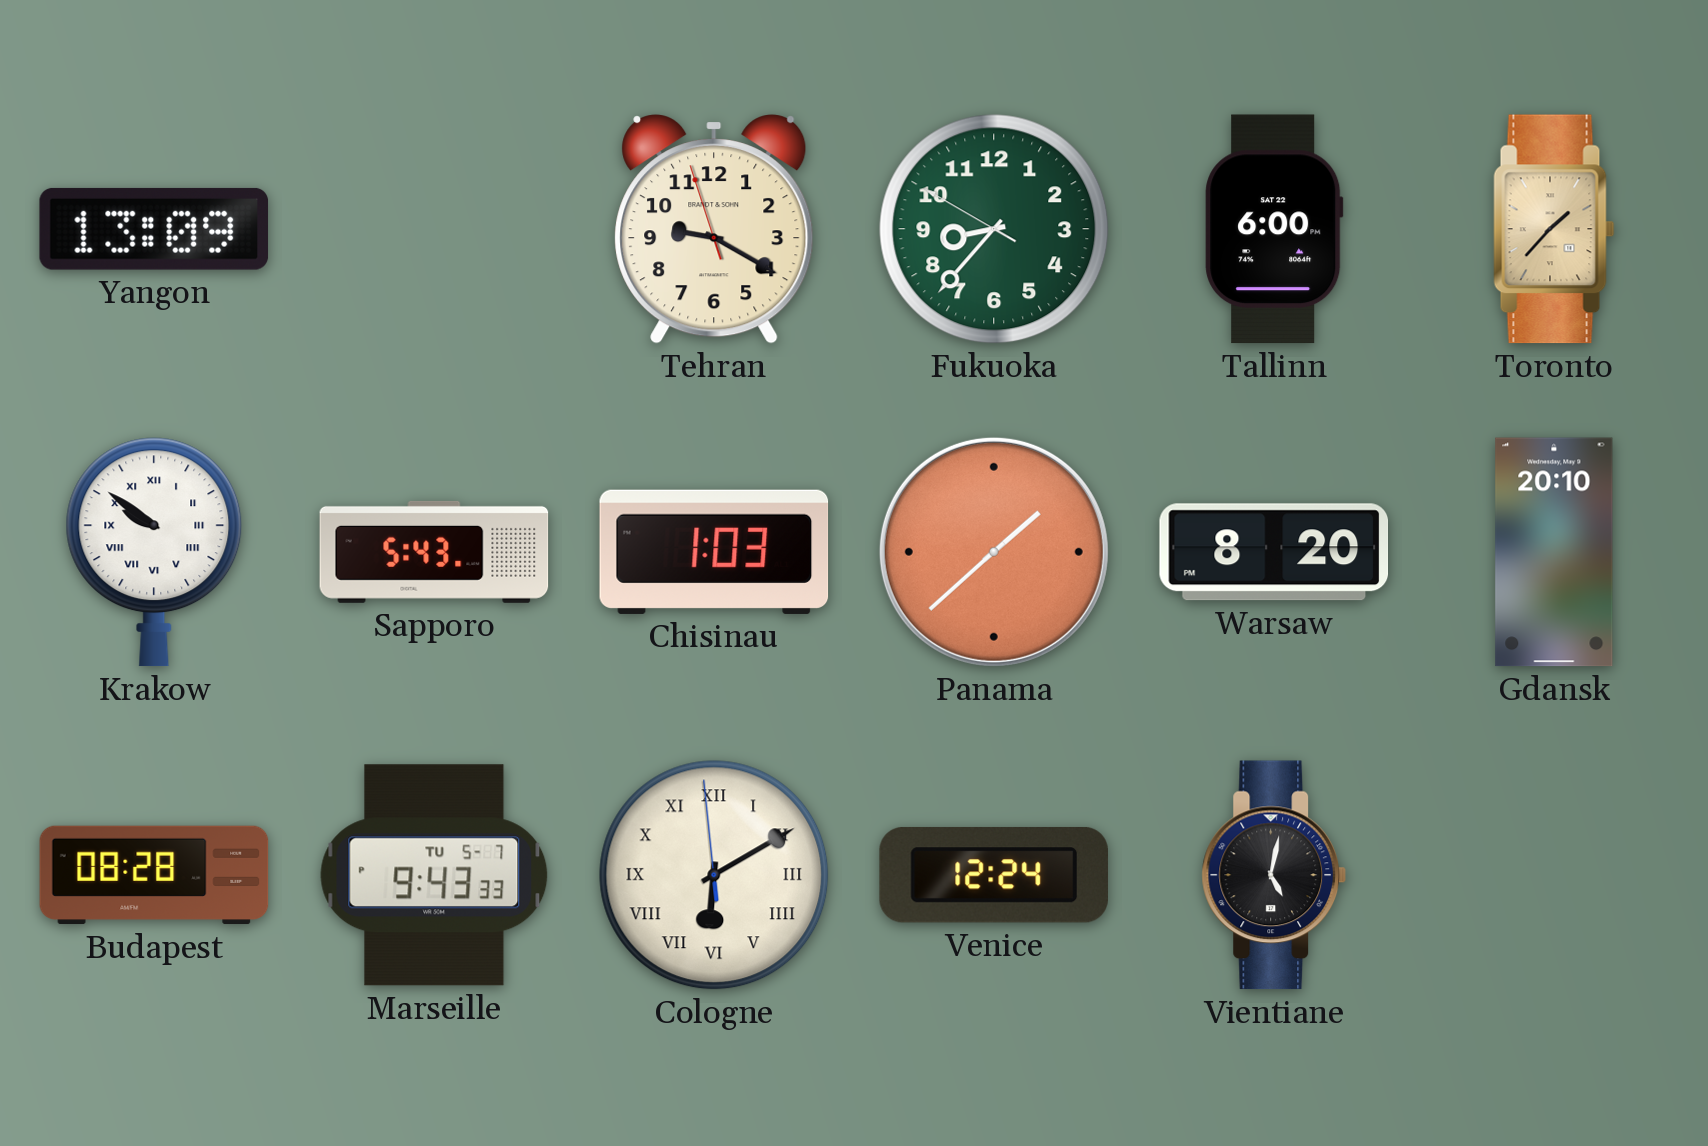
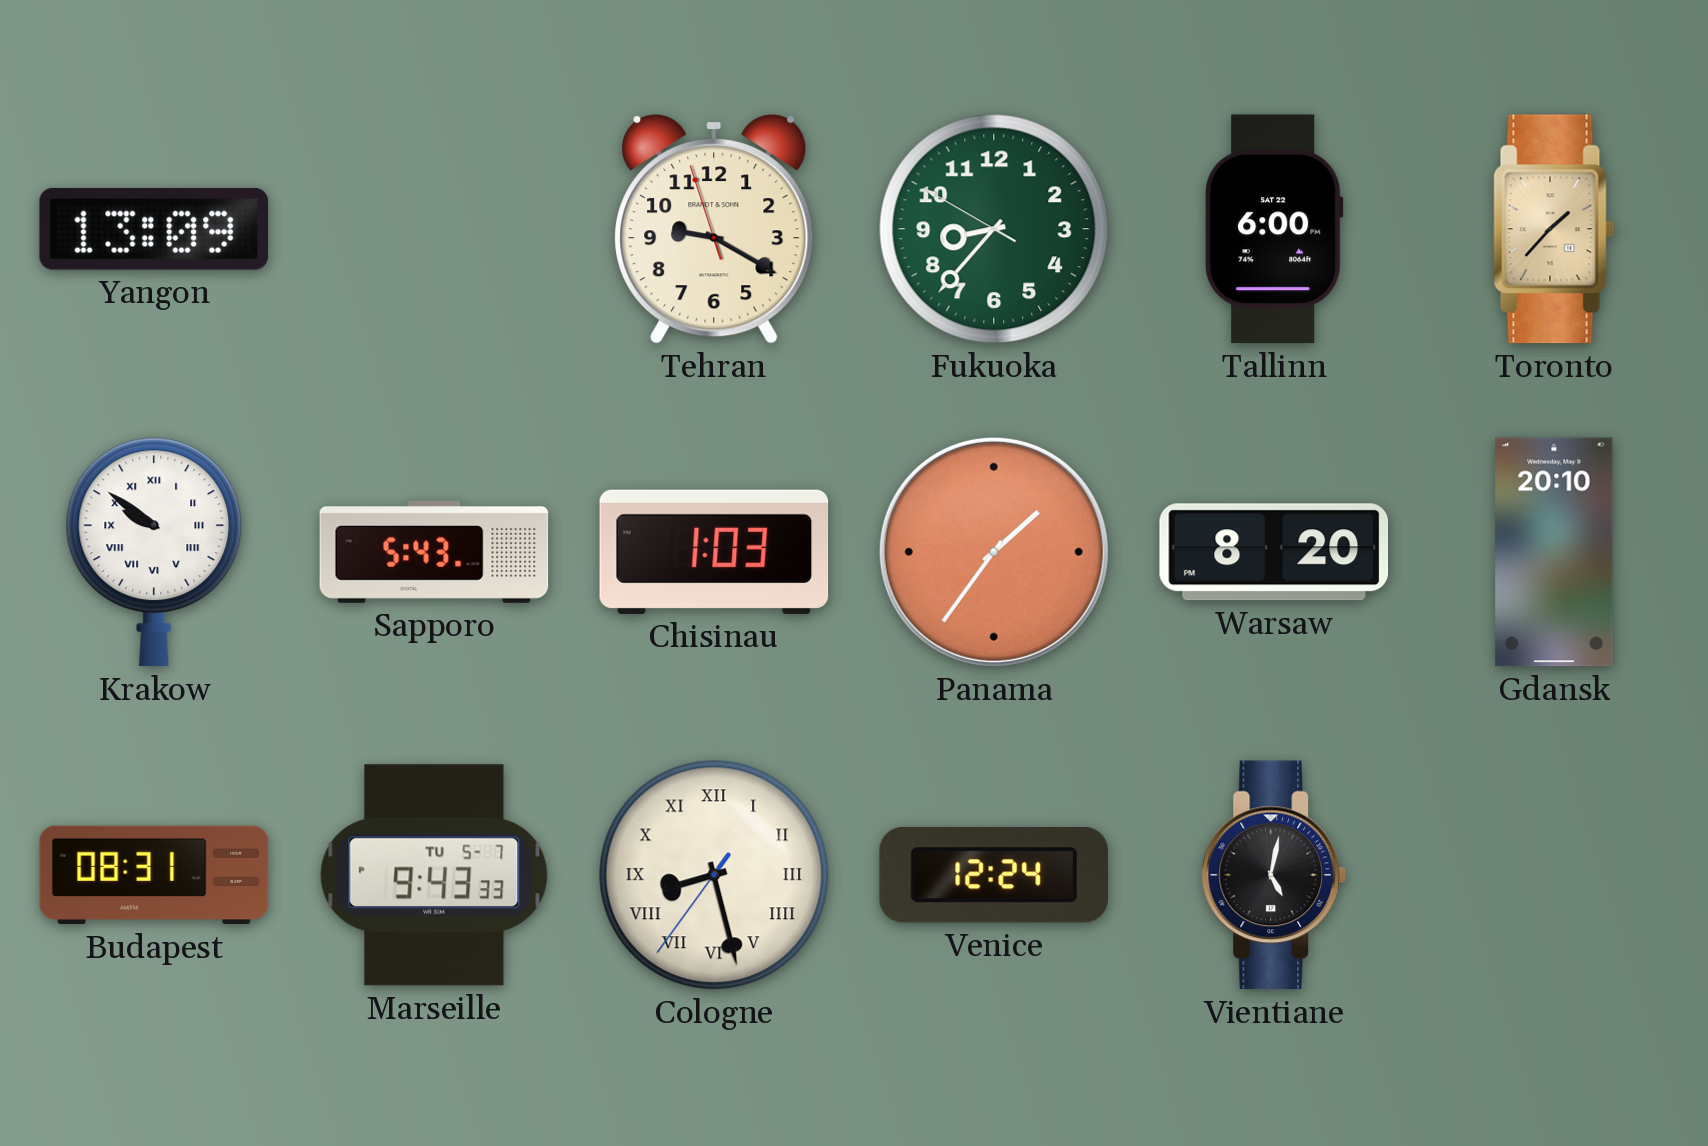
Panama: 1:38 -> 1:36 (994, 552)
Budapest: 08:28 -> 08:31 (154, 875)
Cologne: 6:09 -> 8:27 (714, 875)
